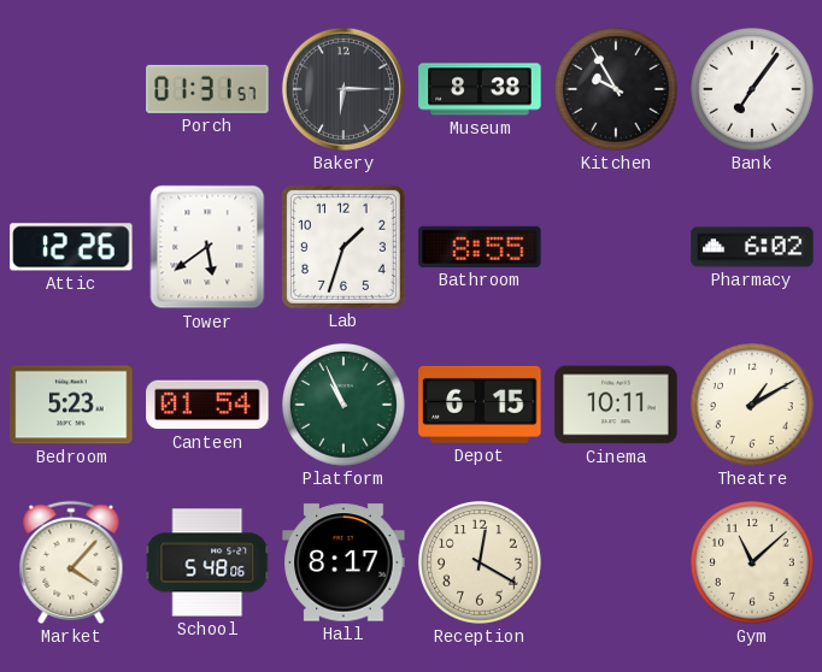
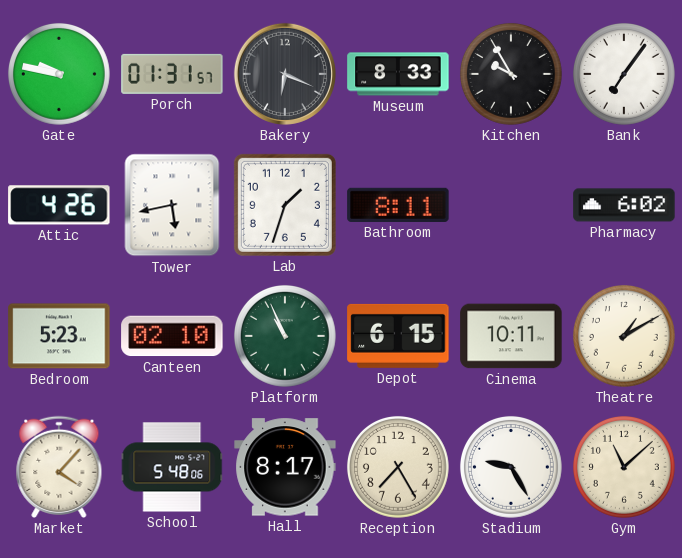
Gate: none -> 9:47 (59, 74)
Bakery: 6:15 -> 6:19 (285, 74)
Museum: 8:38 -> 8:33 (398, 74)
Attic: 12:26 -> 4:26 (59, 205)
Tower: 5:39 -> 5:43 (172, 205)
Bathroom: 8:55 -> 8:11 (398, 205)
Canteen: 01:54 -> 02:10 (172, 336)
Reception: 12:20 -> 7:25 (398, 467)
Stadium: none -> 9:25 (511, 467)
